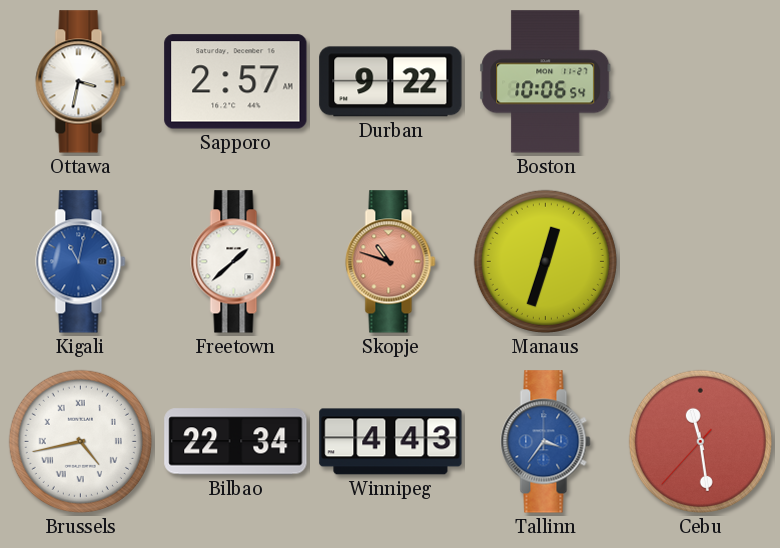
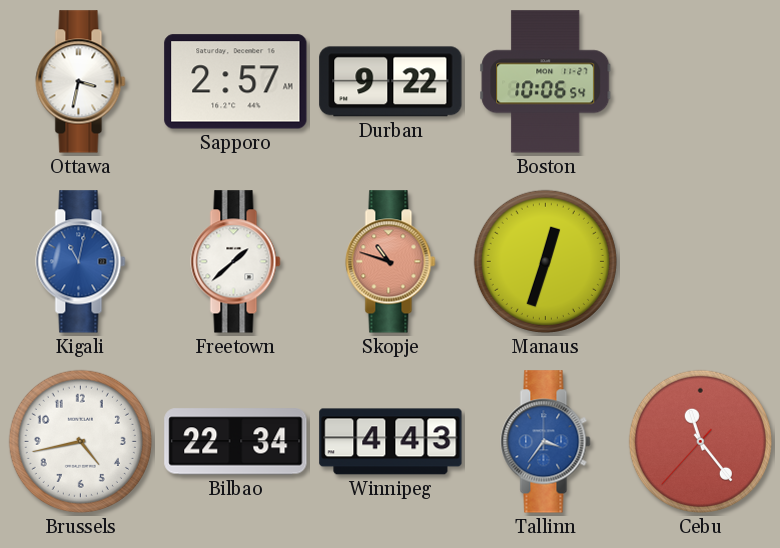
Brussels numerals: Roman -> Arabic (80, 441)
Cebu: 11:28 -> 11:23 (700, 441)
